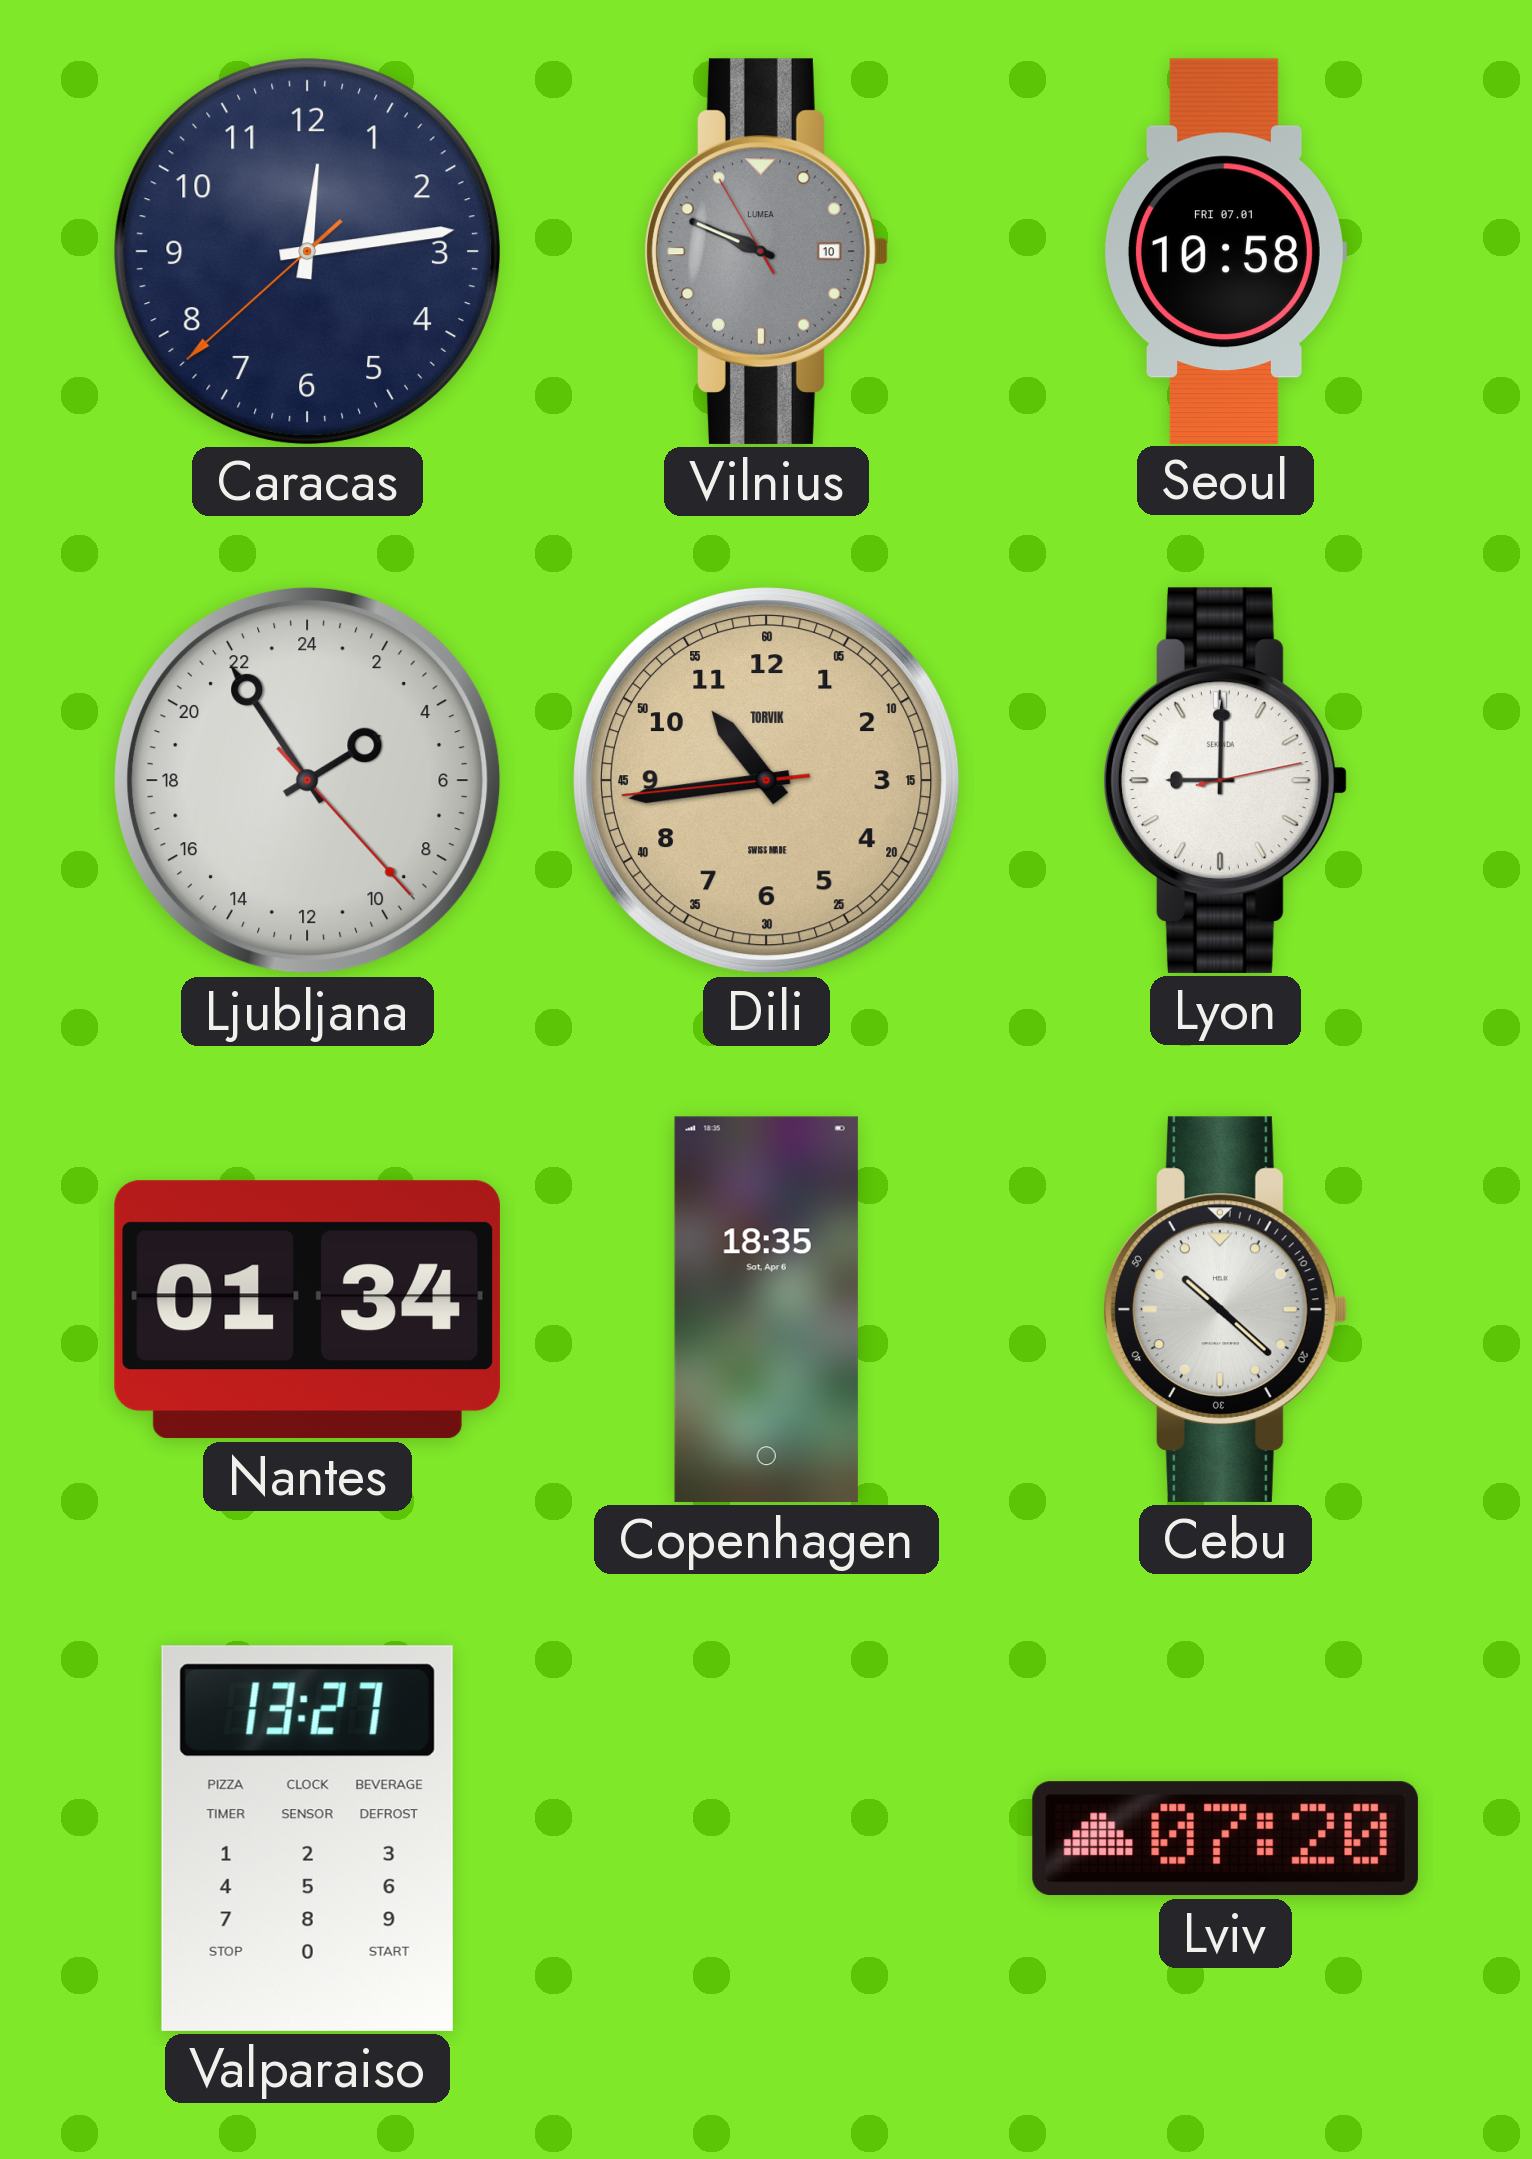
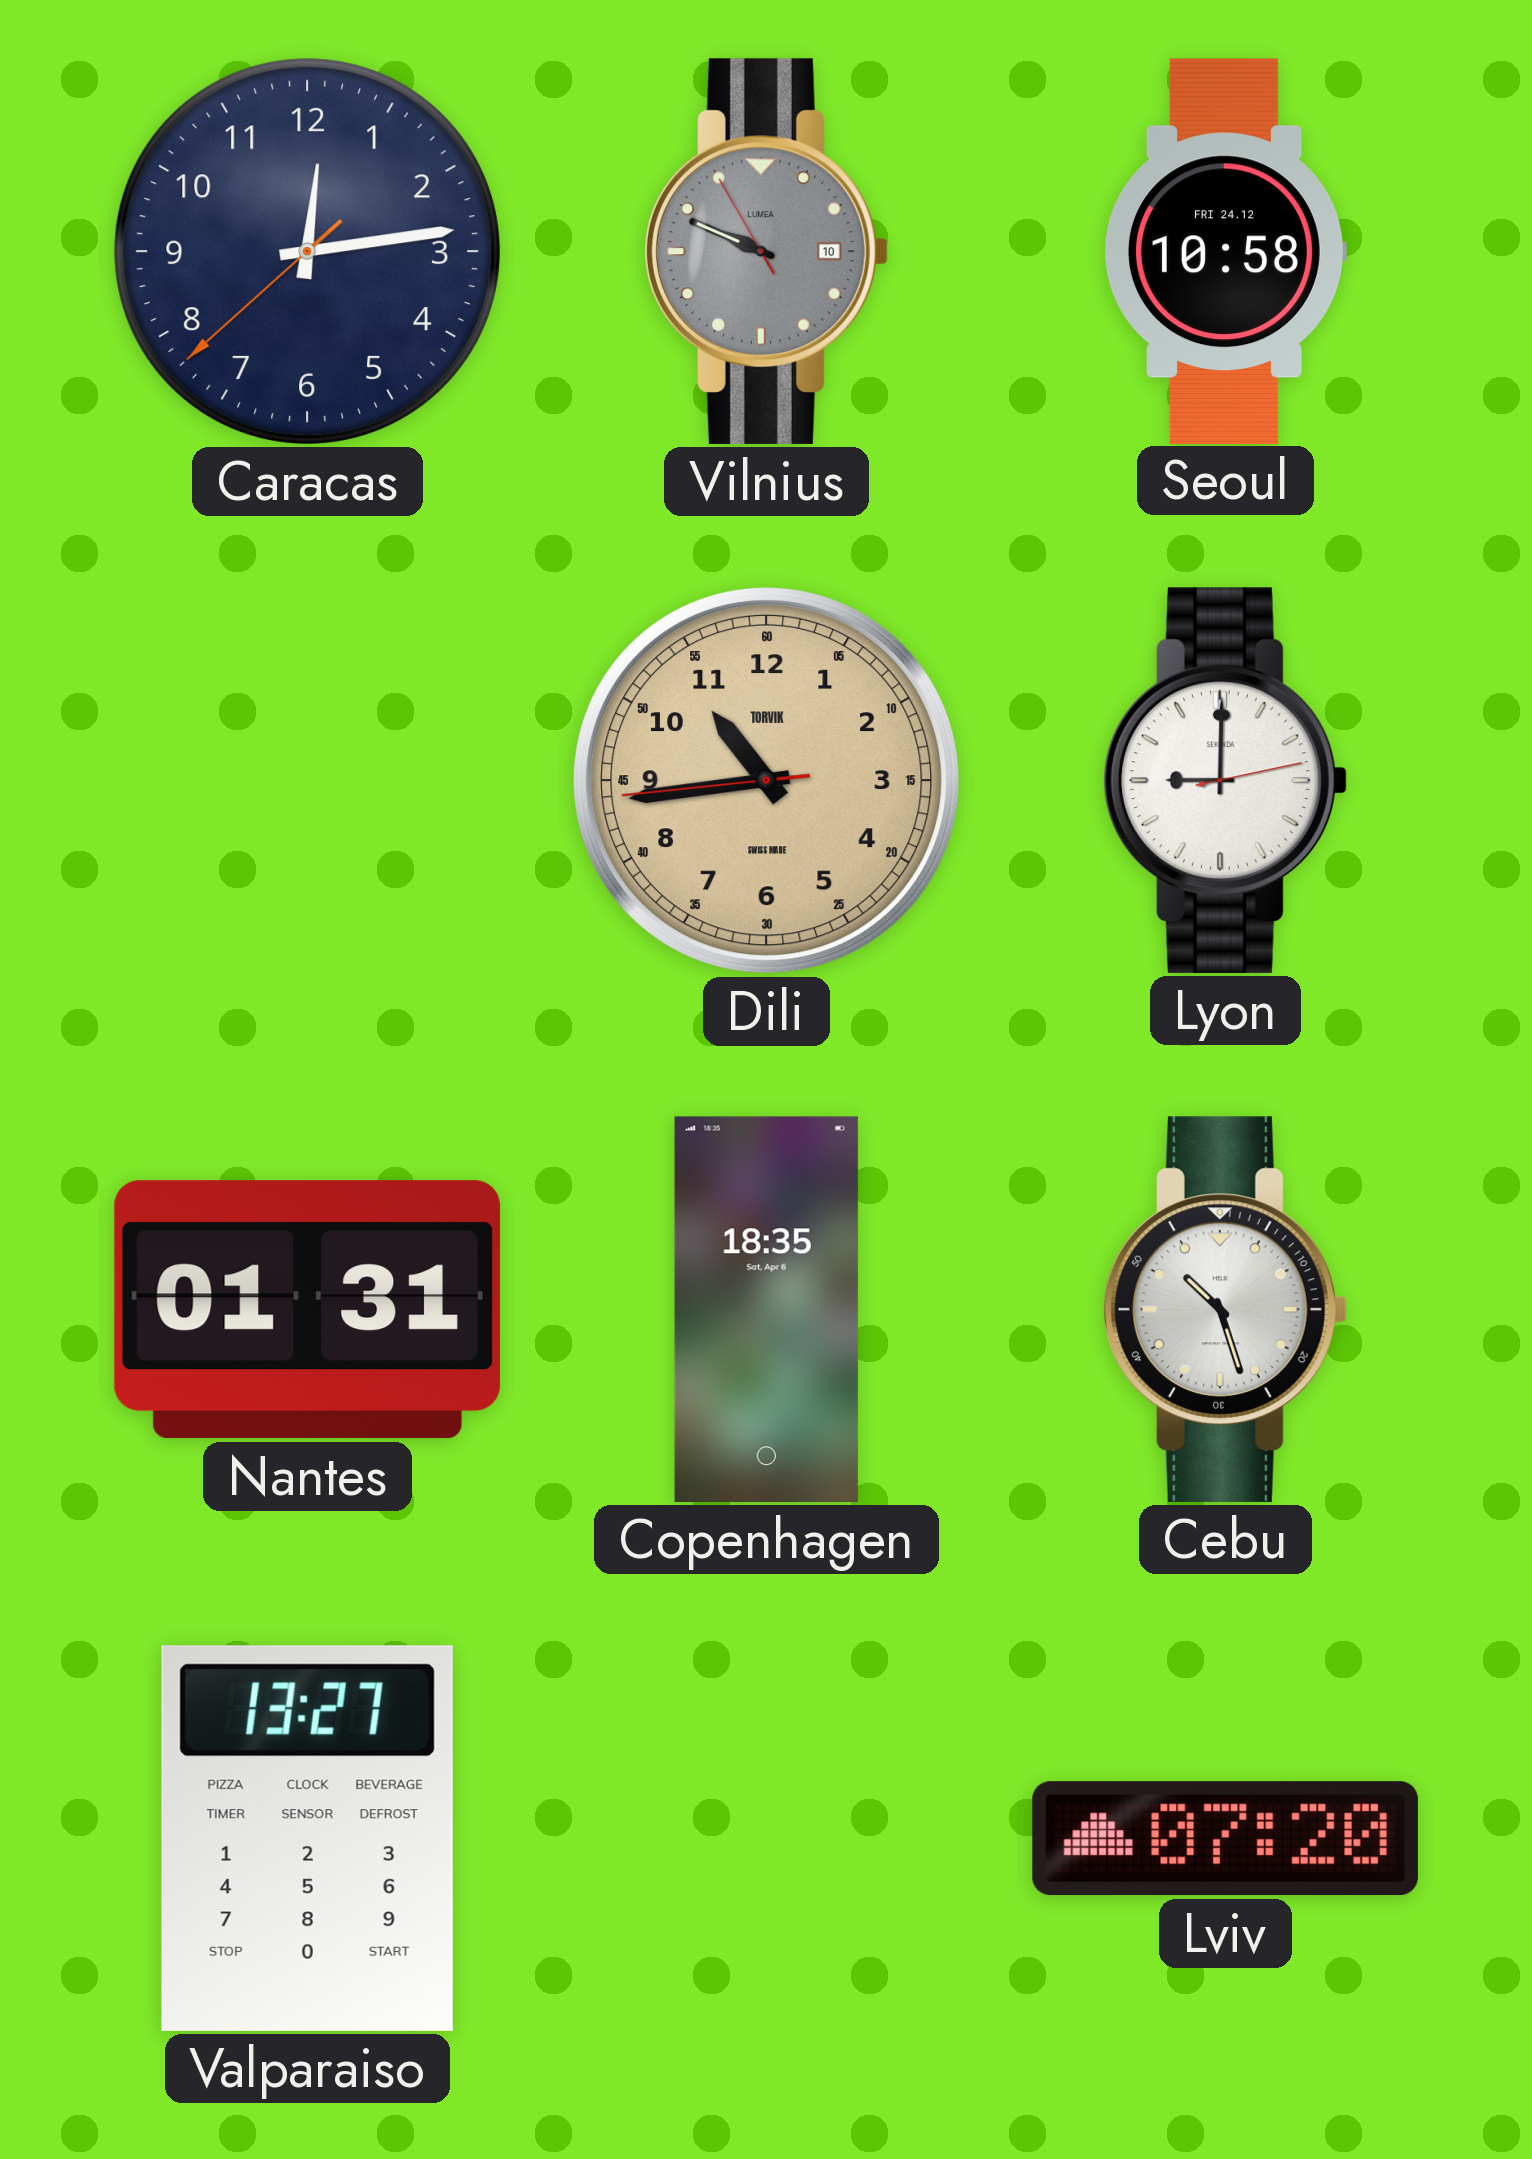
Seoul date: FRI 07.01 -> FRI 24.12 (1225, 251)
Ljubljana: 3:54 -> none (307, 780)
Nantes: 01:34 -> 01:31 (307, 1310)
Cebu: 10:22 -> 10:27 (1226, 1309)
